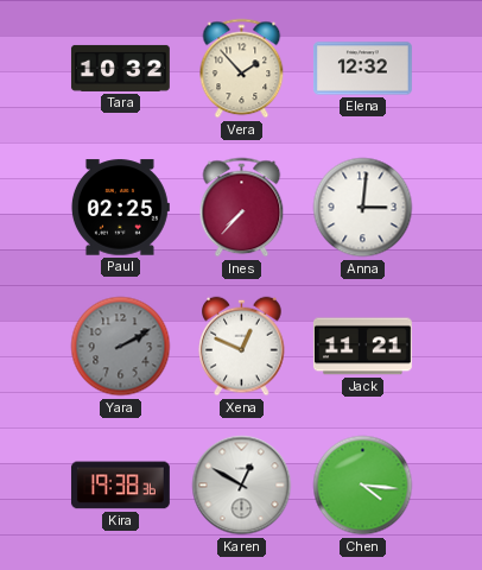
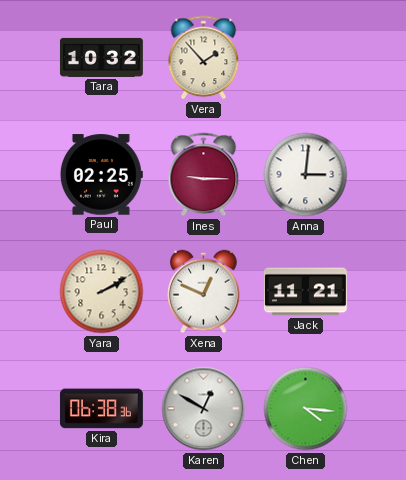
Elena: 12:32 -> none (362, 69)
Ines: 7:37 -> 9:15 (204, 175)
Yara dial: grey -> cream (102, 292)
Kira: 19:38 -> 06:38 (101, 409)
